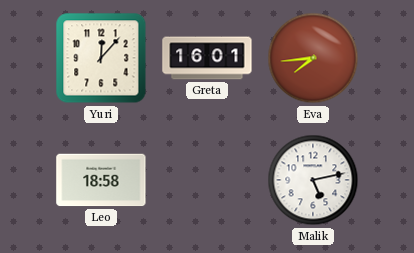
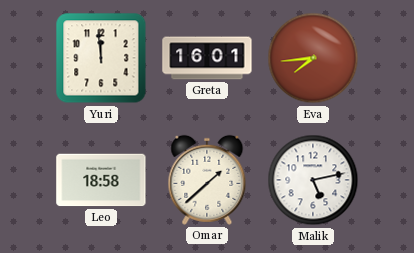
Yuri: 12:07 -> 11:59 (101, 58)
Omar: none -> 1:38 (207, 180)
